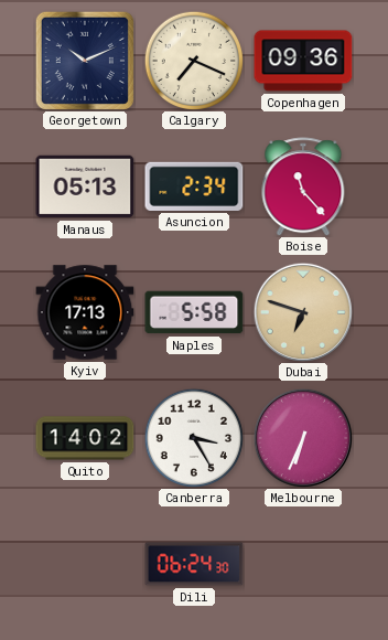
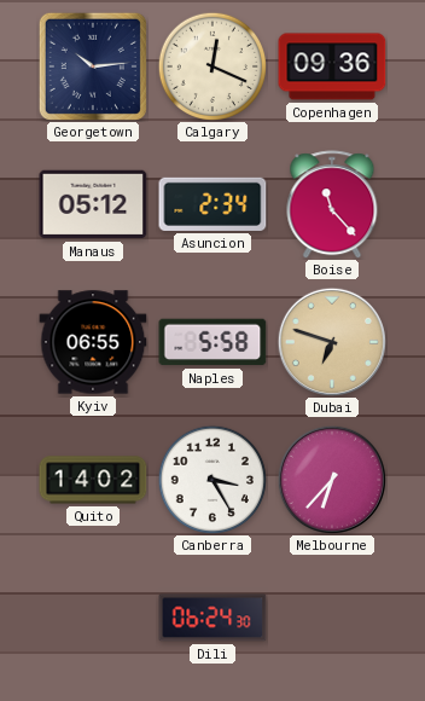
Georgetown: 10:11 -> 10:14 (93, 66)
Calgary: 7:19 -> 12:19 (211, 65)
Manaus: 05:13 -> 05:12 (93, 204)
Kyiv: 17:13 -> 06:55 (93, 342)
Melbourne: 6:34 -> 6:37 (331, 479)
